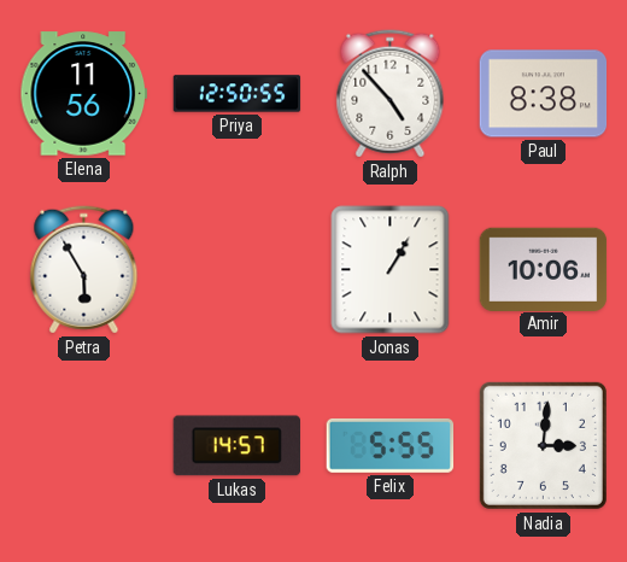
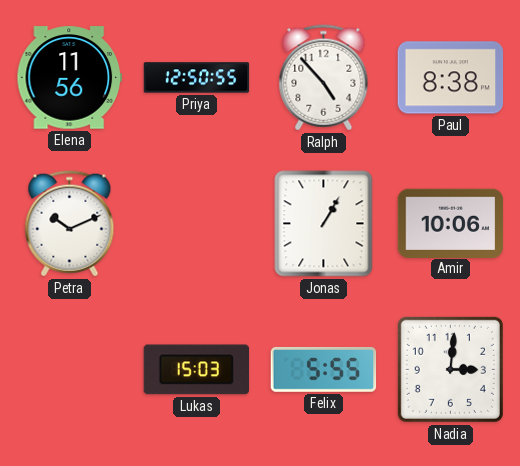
Petra: 5:55 -> 10:11 (70, 224)
Lukas: 14:57 -> 15:03 (196, 370)
